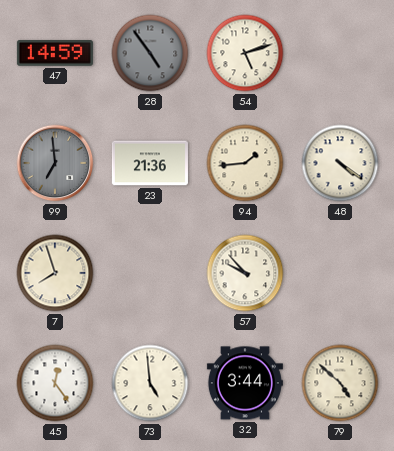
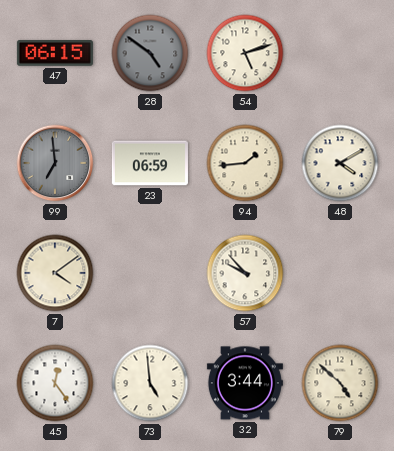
47: 14:59 -> 06:15 (55, 53)
28: 4:54 -> 4:51 (150, 53)
23: 21:36 -> 06:59 (150, 163)
48: 4:21 -> 4:10 (340, 163)
7: 7:57 -> 4:09 (55, 273)
